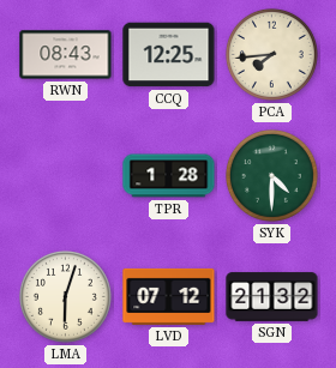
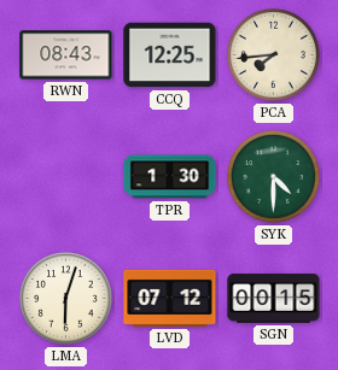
TPR: 1:28 -> 1:30 (170, 177)
SGN: 21:32 -> 00:15 (274, 299)
